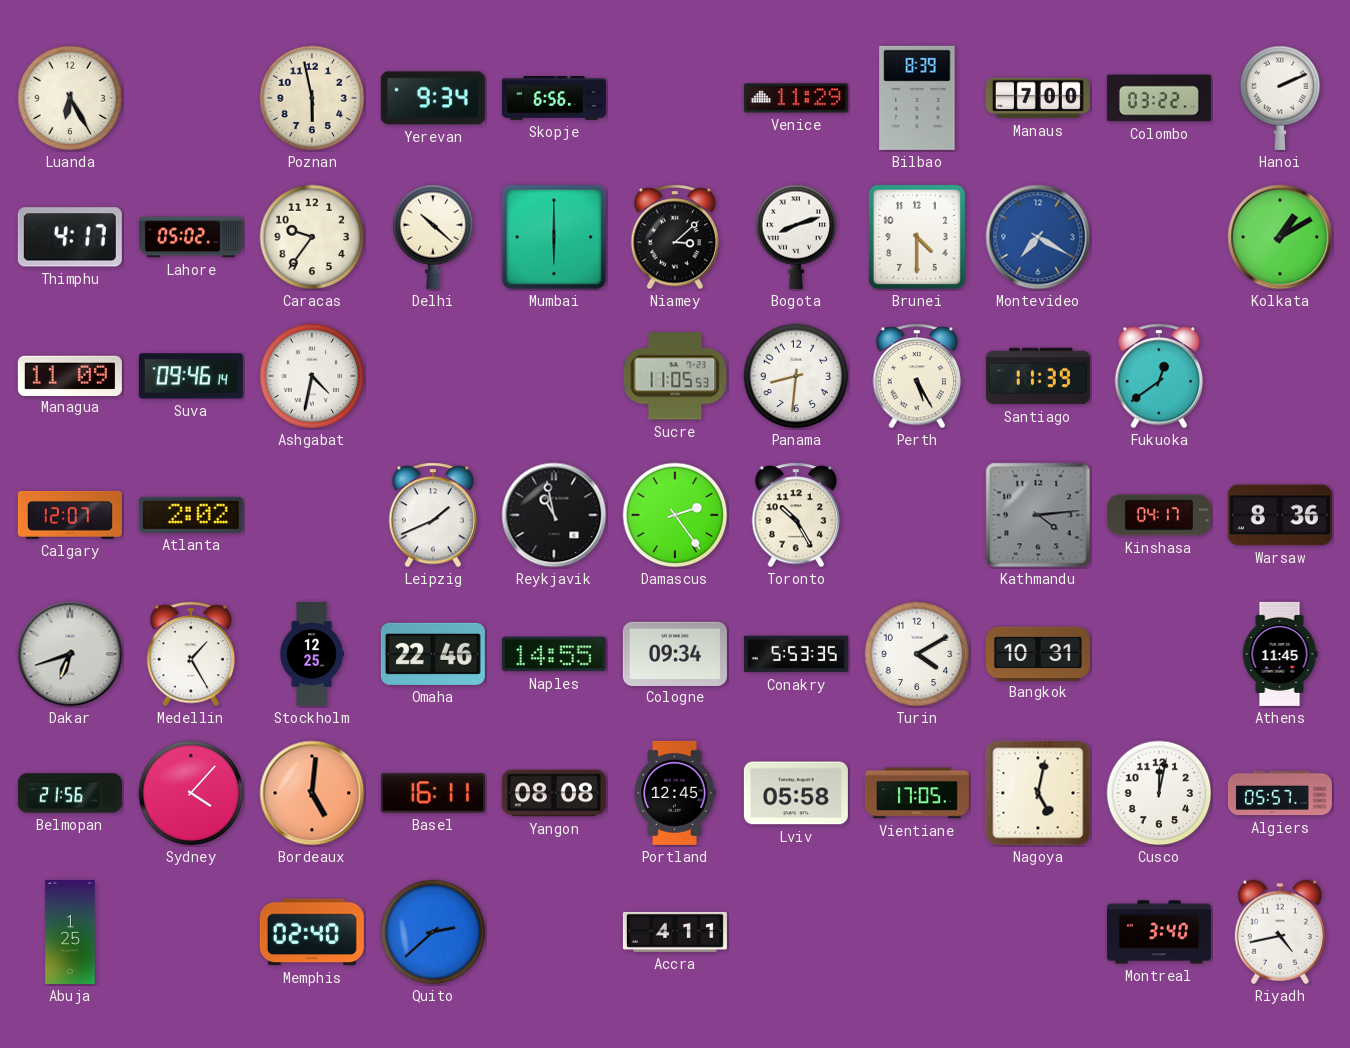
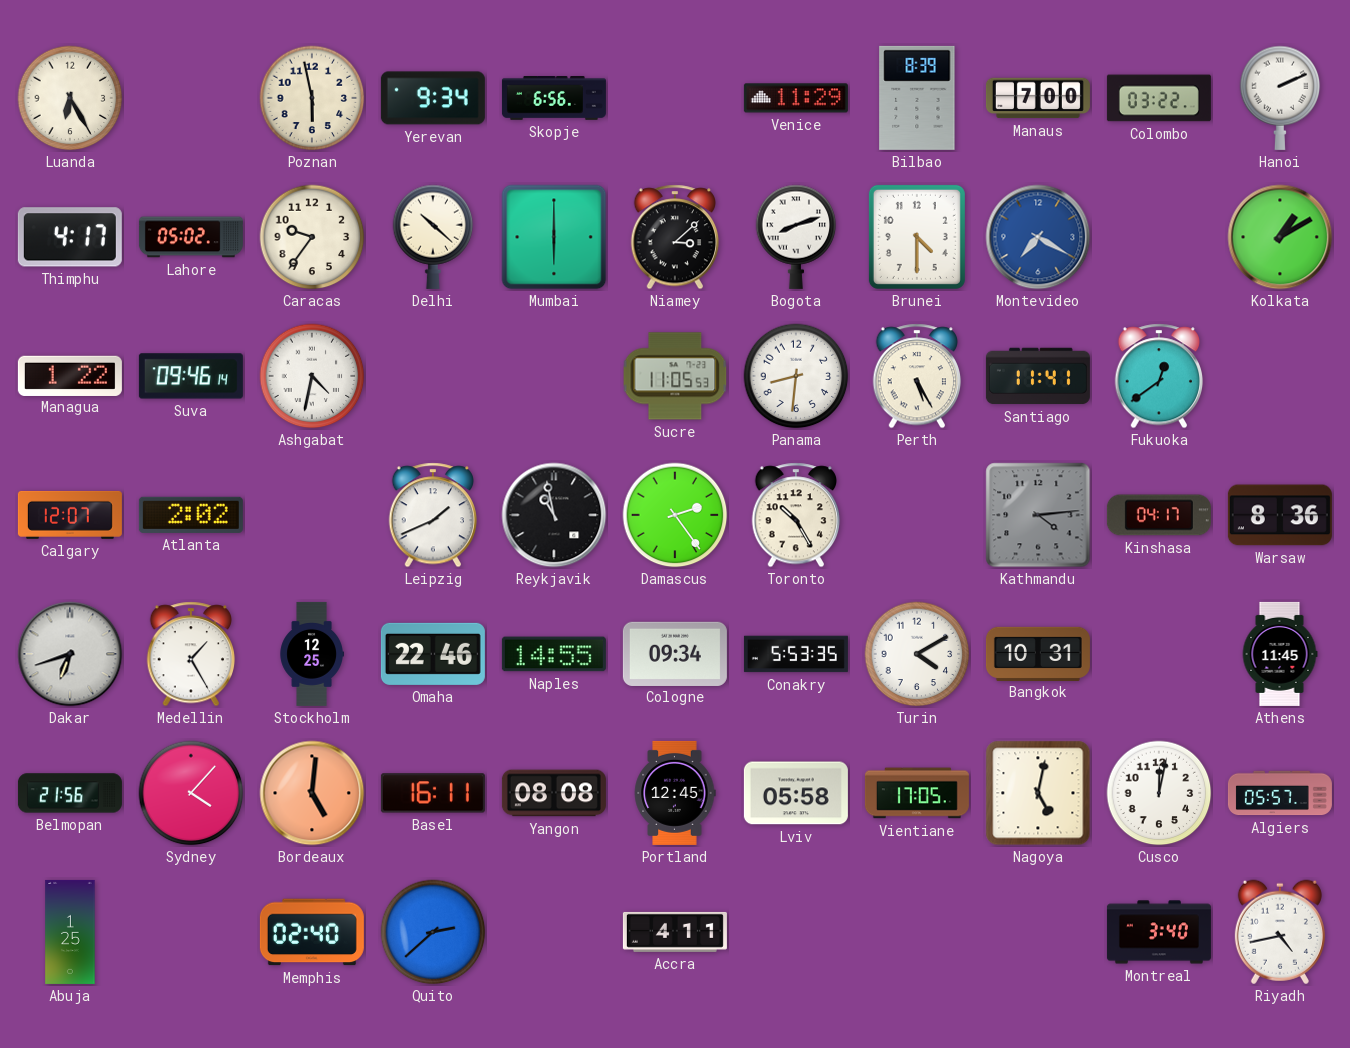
Managua: 11:09 -> 1:22 (70, 375)
Santiago: 11:39 -> 11:41 (1038, 376)
